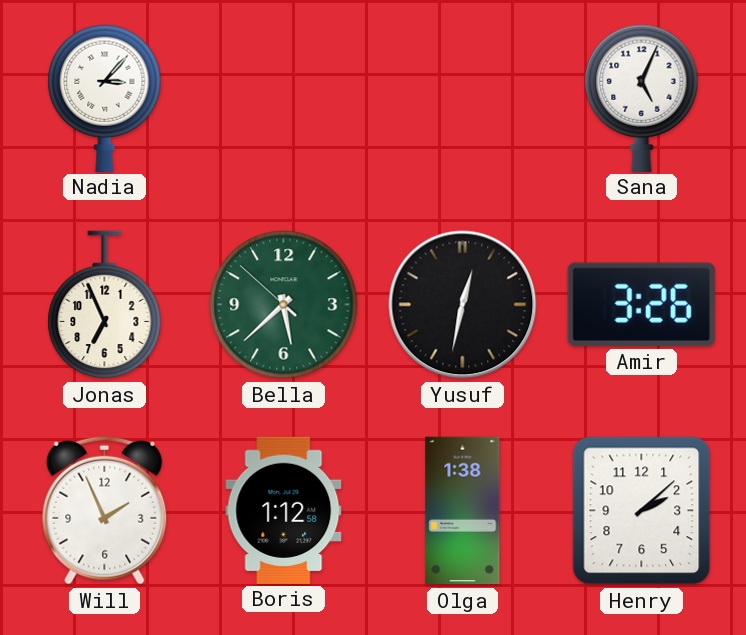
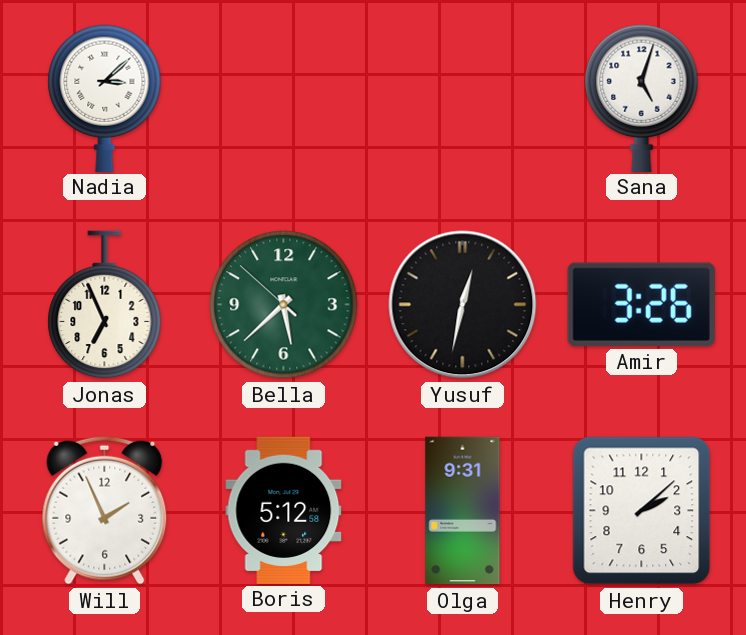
Nadia: 3:07 -> 3:08 (105, 98)
Sana: 5:04 -> 5:03 (642, 98)
Boris: 1:12 -> 5:12 (284, 510)
Olga: 1:38 -> 9:31 (463, 511)
